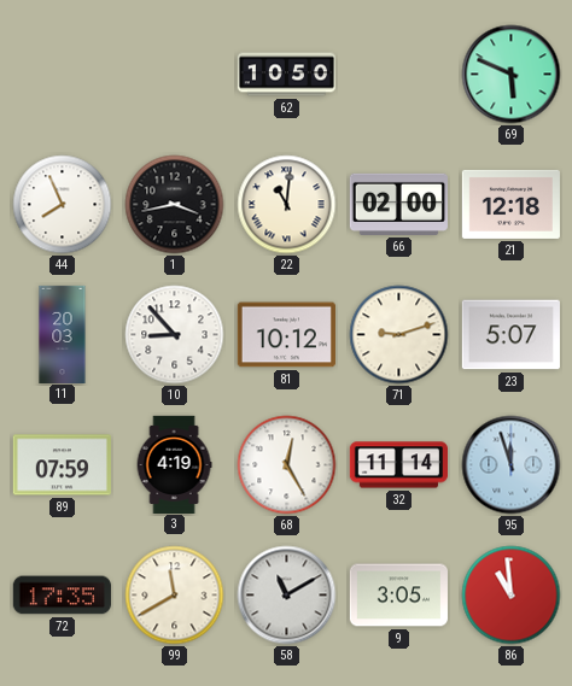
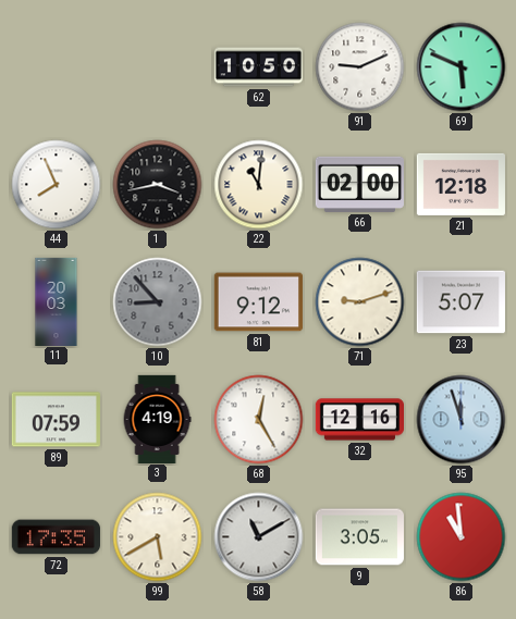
91: none -> 9:11 (360, 67)
10 dial: white -> grey (158, 302)
81: 10:12 -> 9:12 (258, 302)
32: 11:14 -> 12:16 (359, 420)
99: 11:40 -> 5:40 (158, 537)
